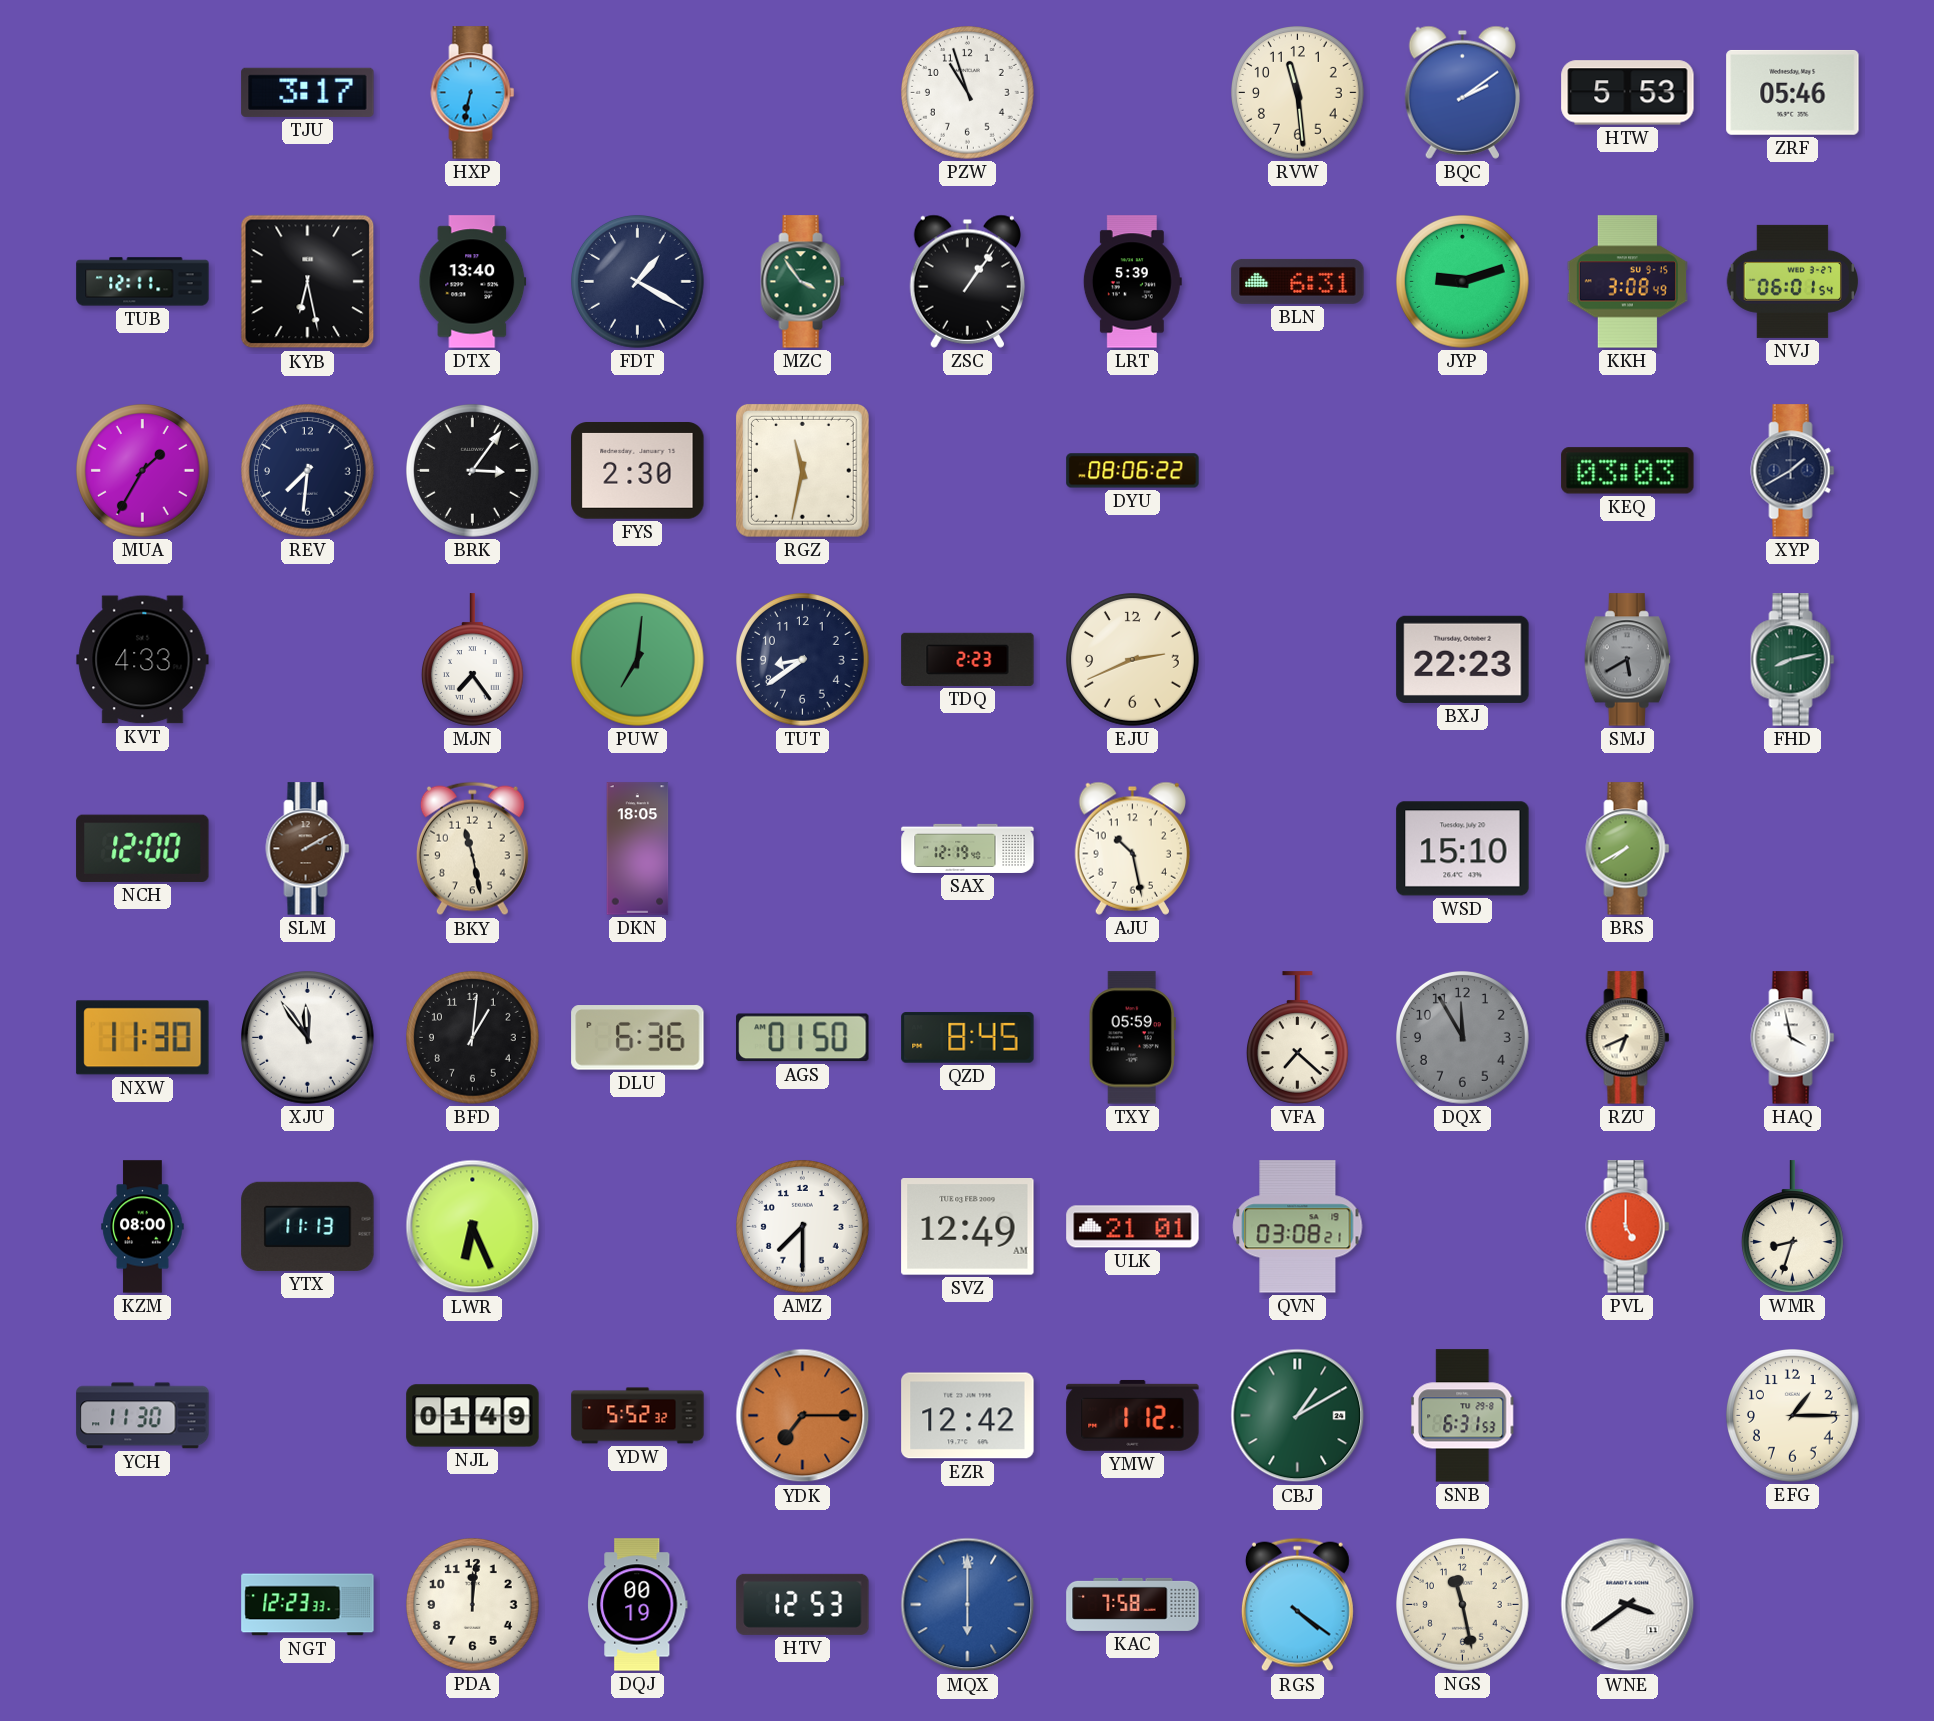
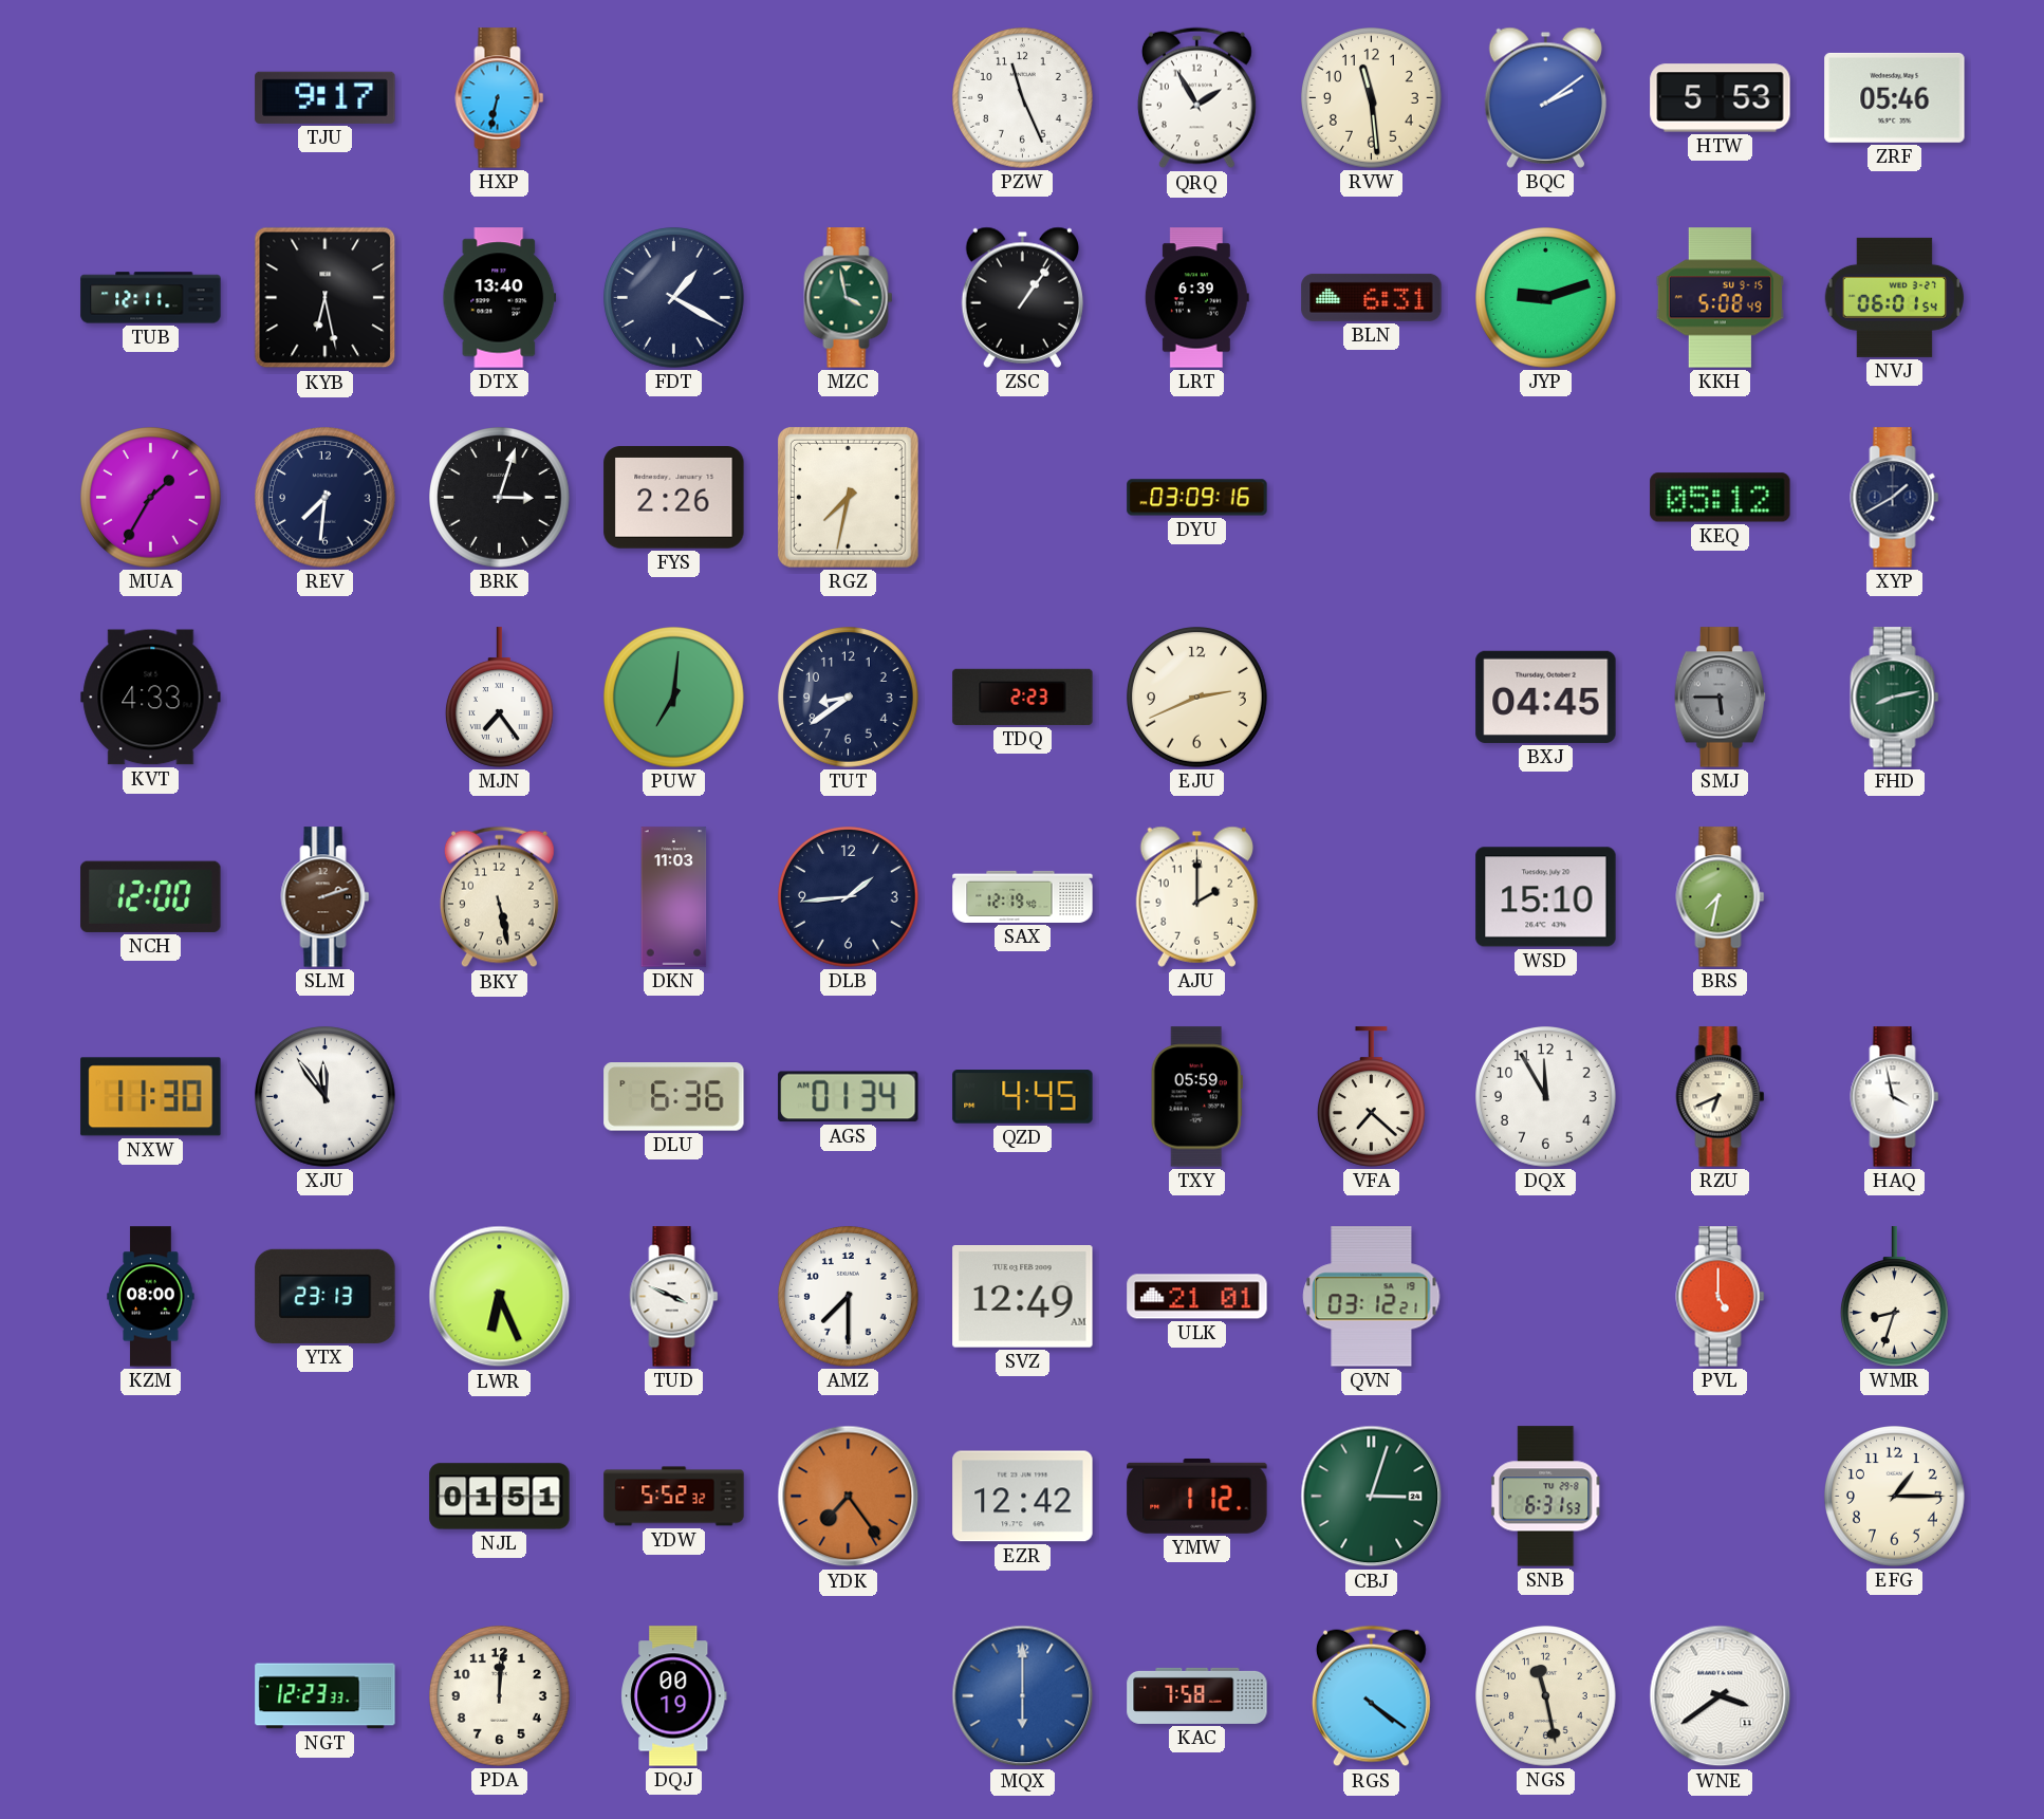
TJU: 3:17 -> 9:17 (326, 97)
PZW: 10:57 -> 11:26 (1023, 98)
QRQ: none -> 1:55 (1196, 98)
MZC: 3:54 -> 3:58 (849, 298)
LRT: 5:39 -> 6:39 (1196, 298)
KKH: 3:08 -> 5:08 (1720, 298)
BRK: 3:06 -> 3:03 (500, 498)
FYS: 2:30 -> 2:26 (674, 498)
RGZ: 11:32 -> 7:32 (848, 497)
DYU: 08:06 -> 03:09 (1197, 498)
KEQ: 03:03 -> 05:12 (1721, 498)
BXJ: 22:23 -> 04:45 (1546, 697)
SMJ: 5:40 -> 5:45 (1720, 698)
SLM: 2:10 -> 2:12 (326, 897)
BKY: 11:28 -> 5:28 (499, 897)
DKN: 18:05 -> 11:03 (674, 897)
DLB: none -> 1:44 (849, 897)
AJU: 10:28 -> 2:00 (1196, 896)
BRS: 7:40 -> 7:32 (1721, 897)
BFD: 1:01 -> none (473, 1038)
AGS: 01:50 -> 01:34 (849, 1097)
QZD: 8:45 -> 4:45 (1023, 1097)
DQX dial: grey -> white (1546, 1097)
YTX: 11:13 -> 23:13 (326, 1296)
TUD: none -> 3:49 (674, 1297)
QVN: 03:08 -> 03:12 (1372, 1297)
YCH: 11:30 -> none (143, 1416)
NJL: 01:49 -> 01:51 (500, 1497)
YDK: 7:15 -> 7:24 (849, 1497)
CBJ: 1:10 -> 3:03 (1372, 1497)
HTV: 12:53 -> none (803, 1604)
